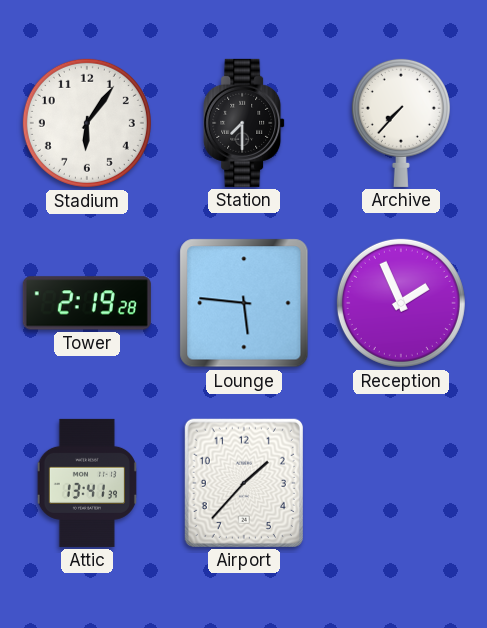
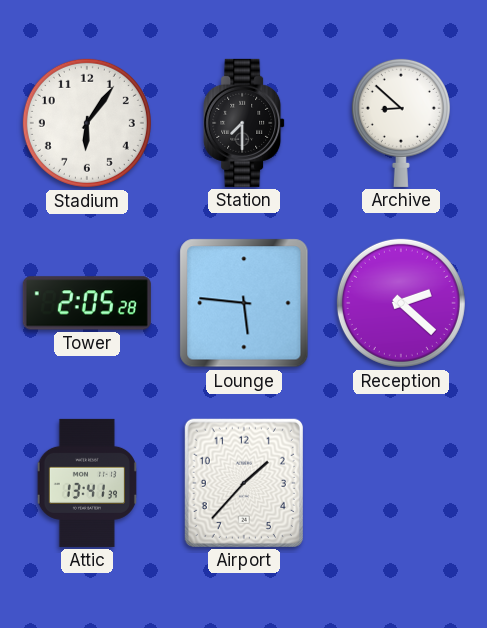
Archive: 7:37 -> 8:52 (401, 122)
Tower: 2:19 -> 2:05 (87, 303)
Reception: 1:56 -> 2:22 (401, 303)
